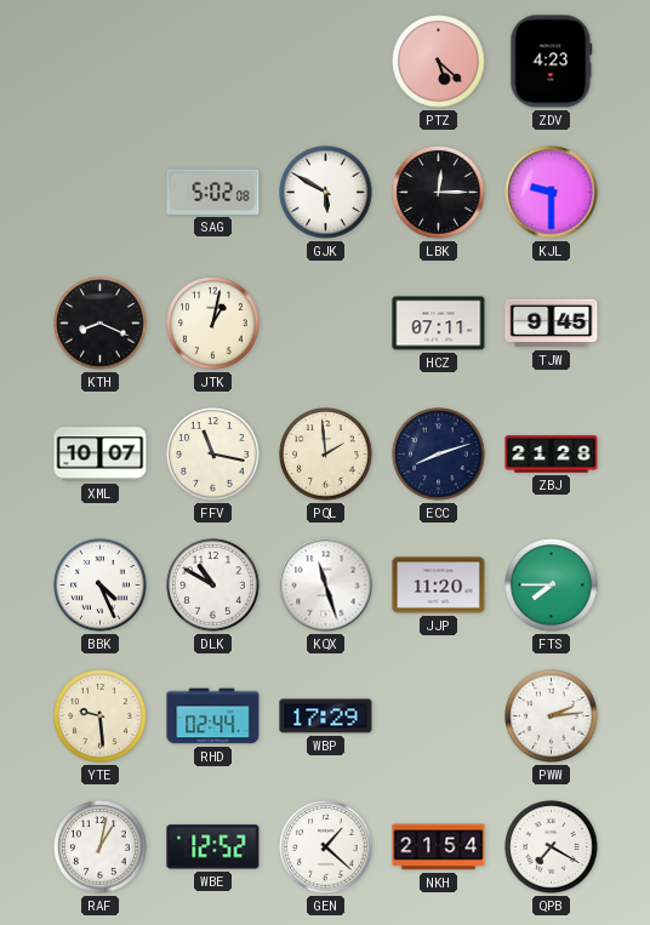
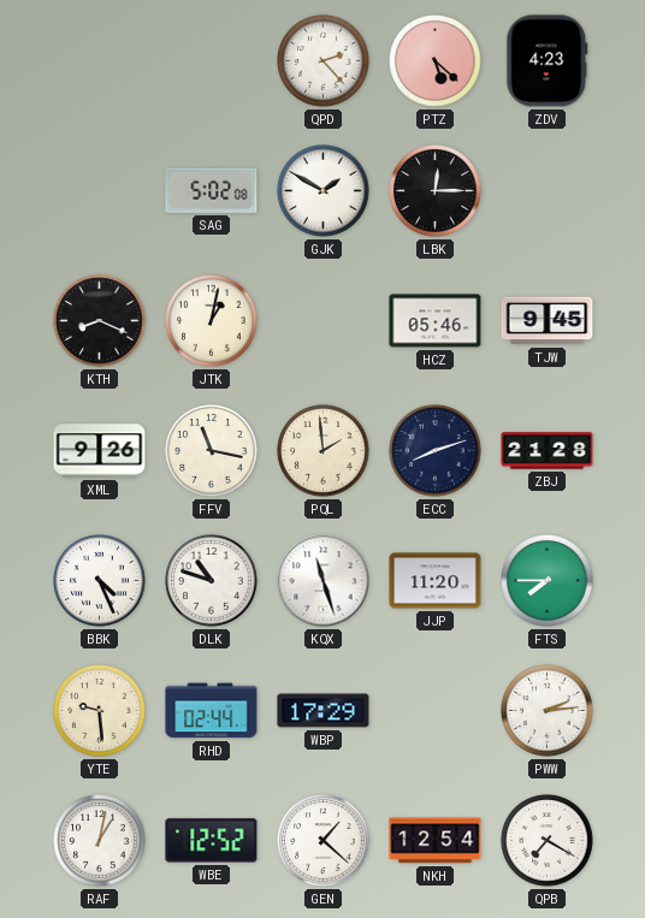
QPD: none -> 2:23 (324, 61)
GJK: 5:50 -> 1:50 (324, 191)
KJL: 9:30 -> none (552, 193)
HCZ: 07:11 -> 05:46 (436, 321)
XML: 10:07 -> 9:26 (100, 451)
DLK: 10:50 -> 10:48 (212, 581)
NKH: 21:54 -> 12:54 (436, 841)
